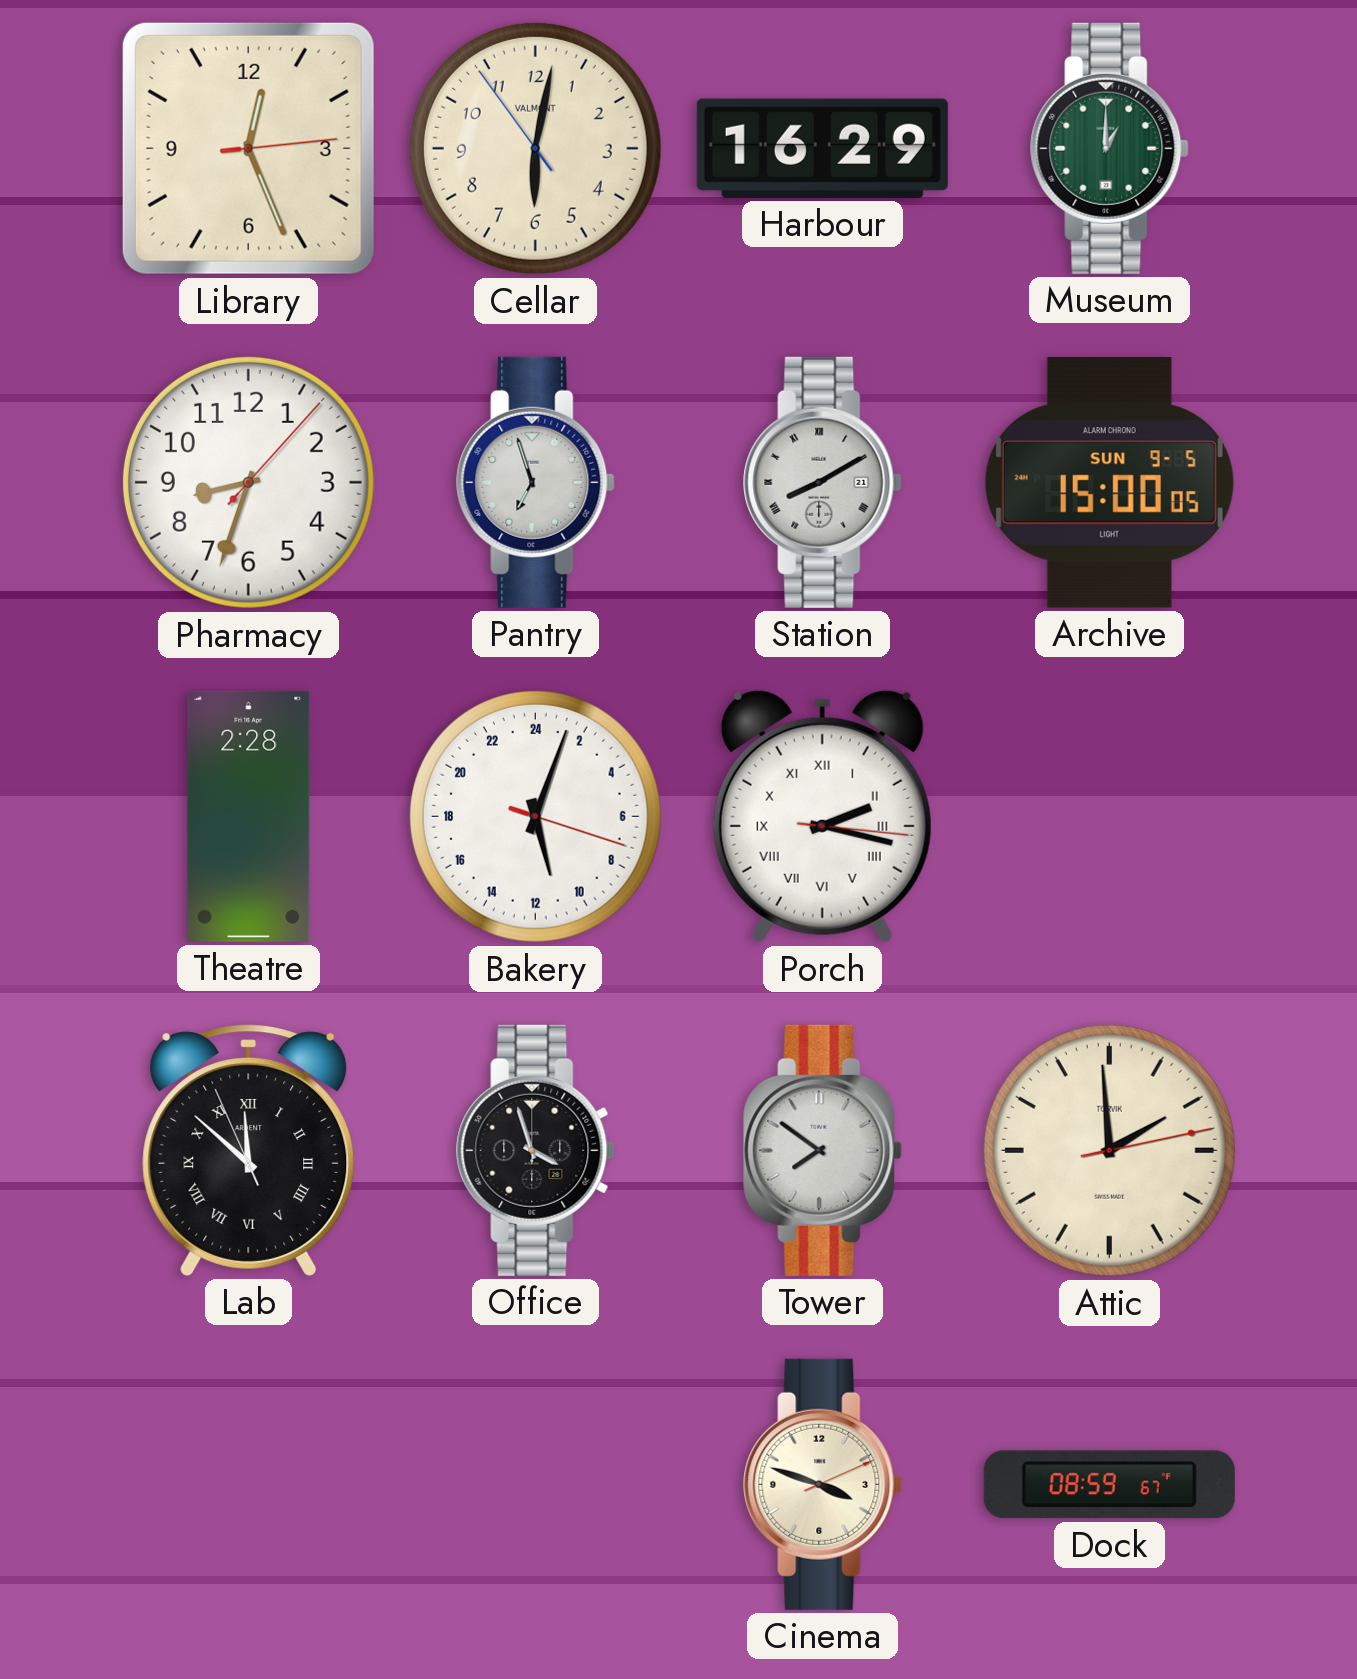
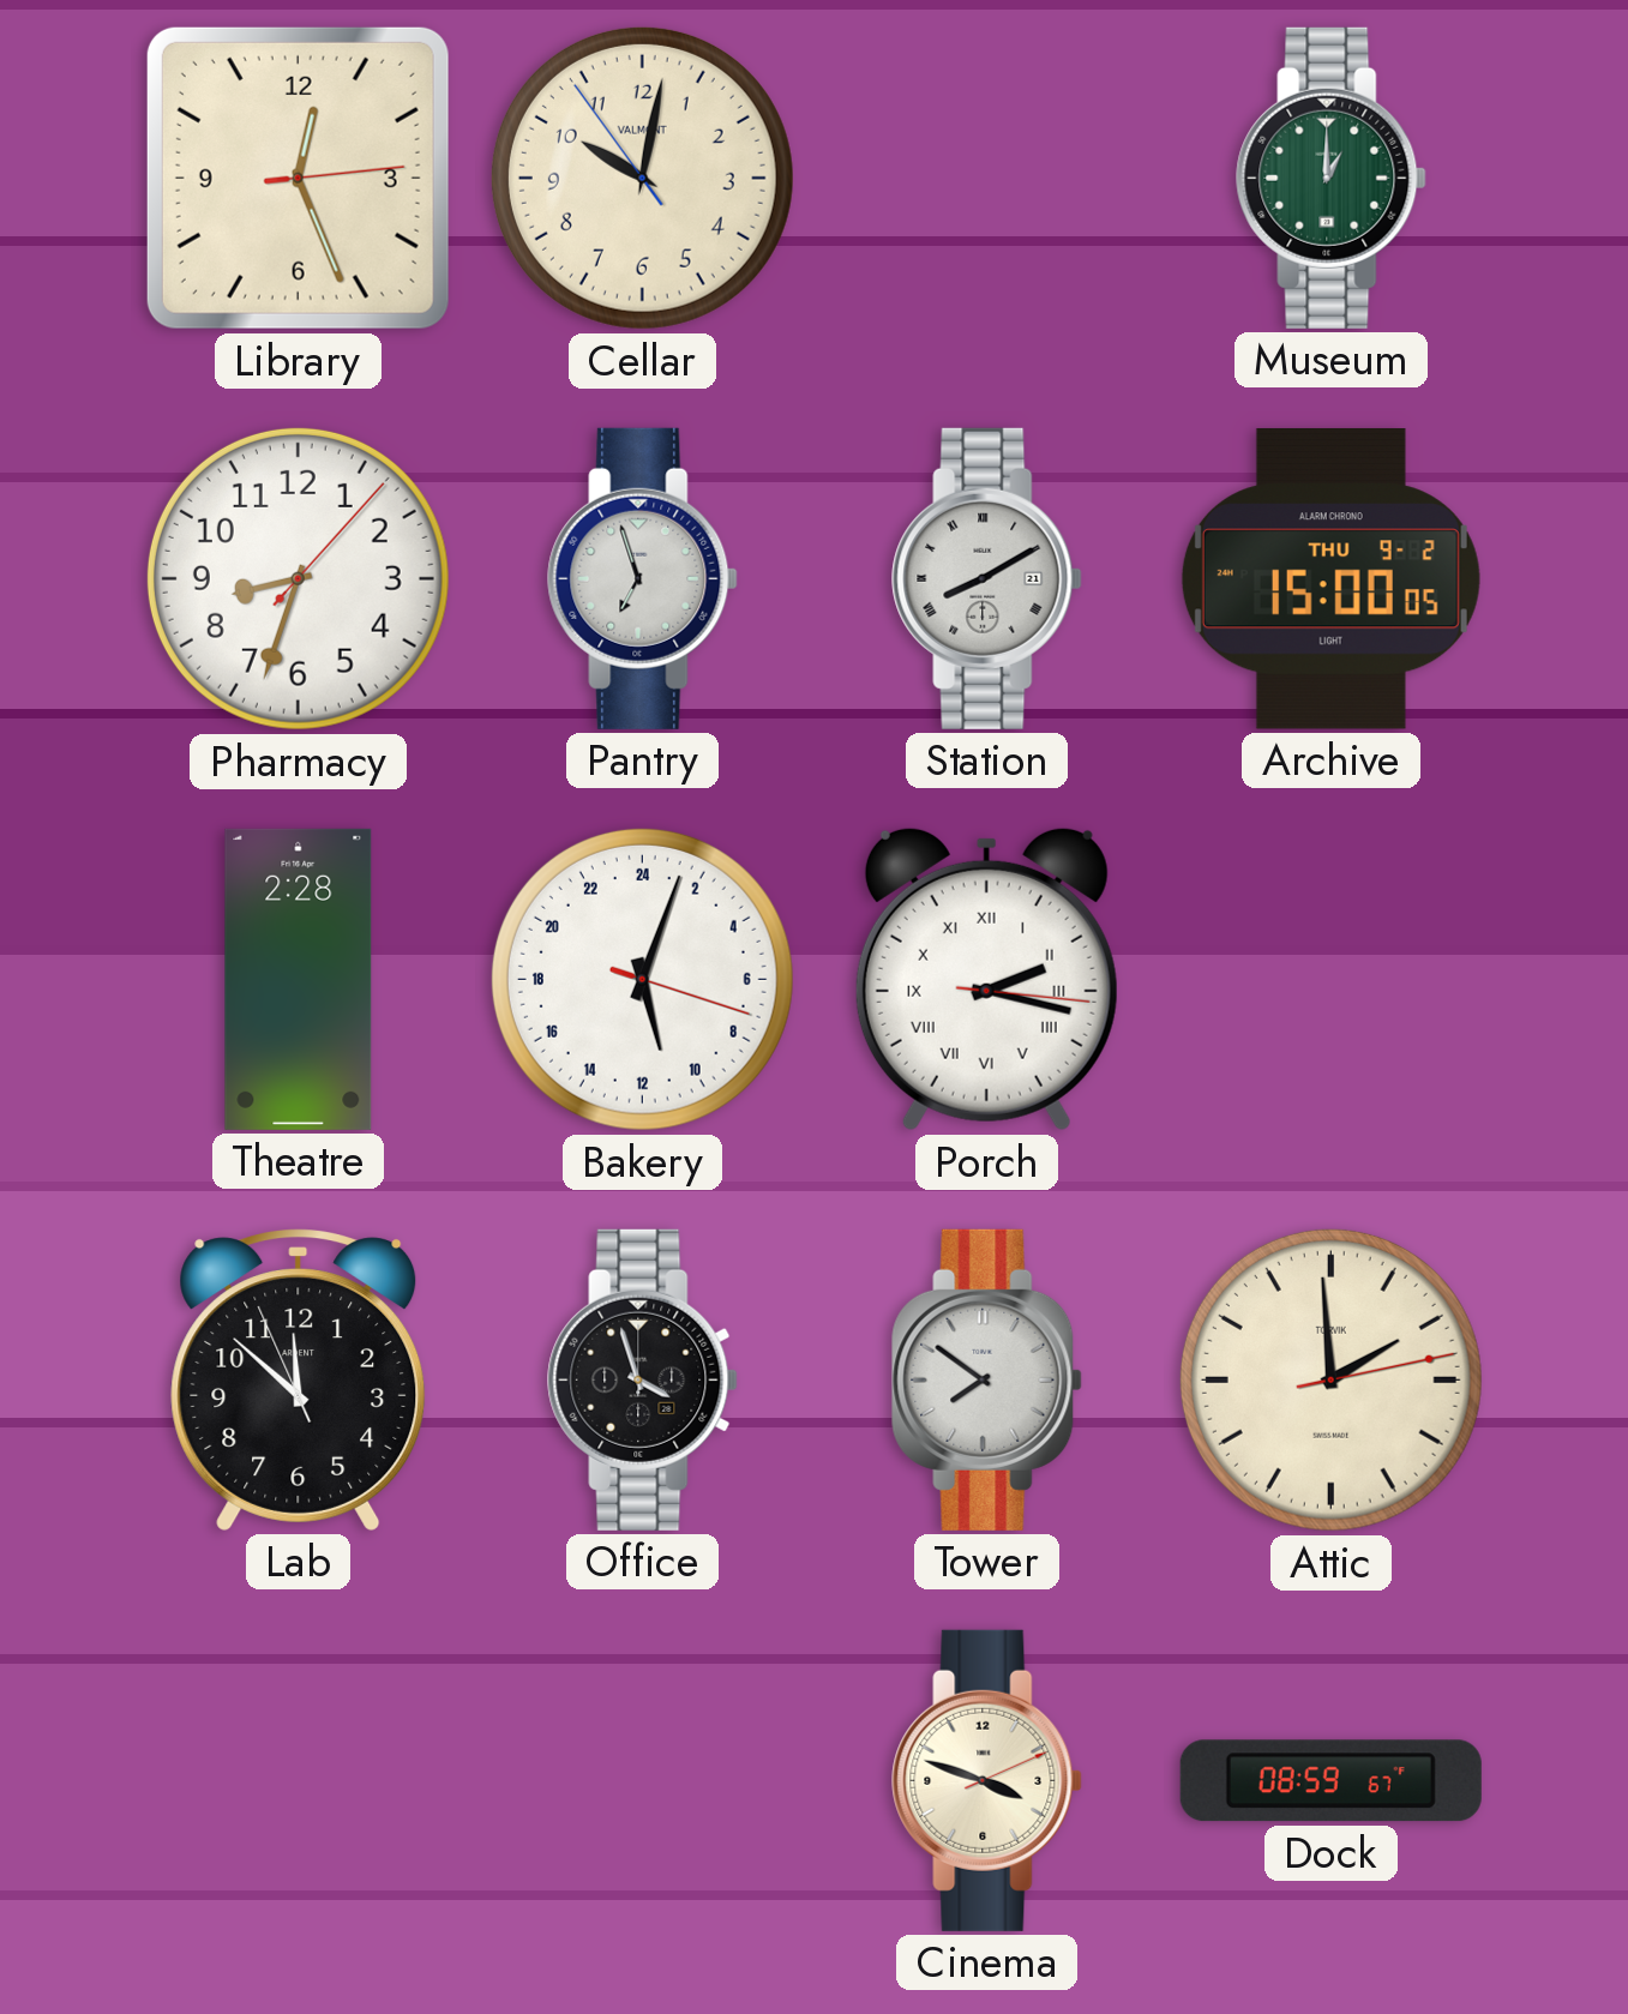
Cellar: 6:01 -> 10:01 (642, 178)
Harbour: 16:29 -> none (822, 148)
Archive date: SUN 9-5 -> THU 9-2 (1330, 578)
Lab numerals: Roman -> Arabic (299, 1379)
